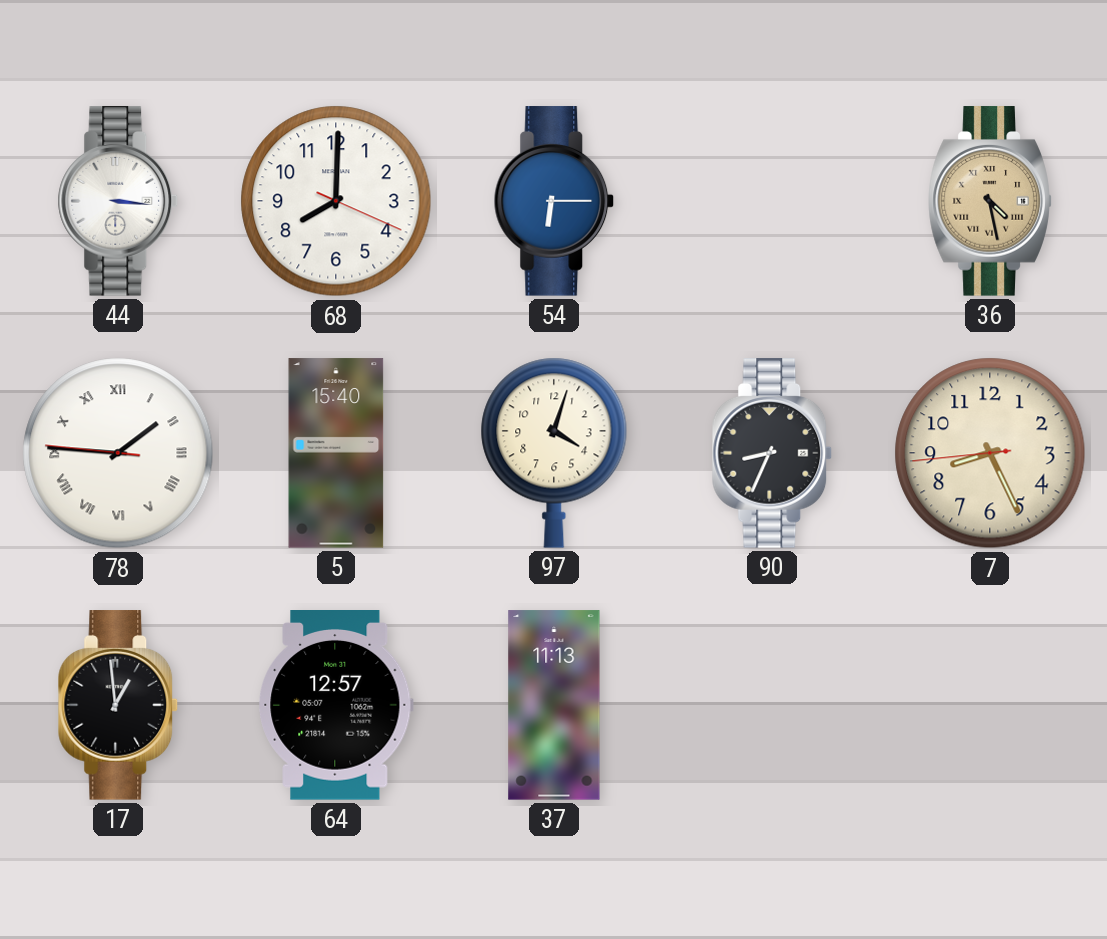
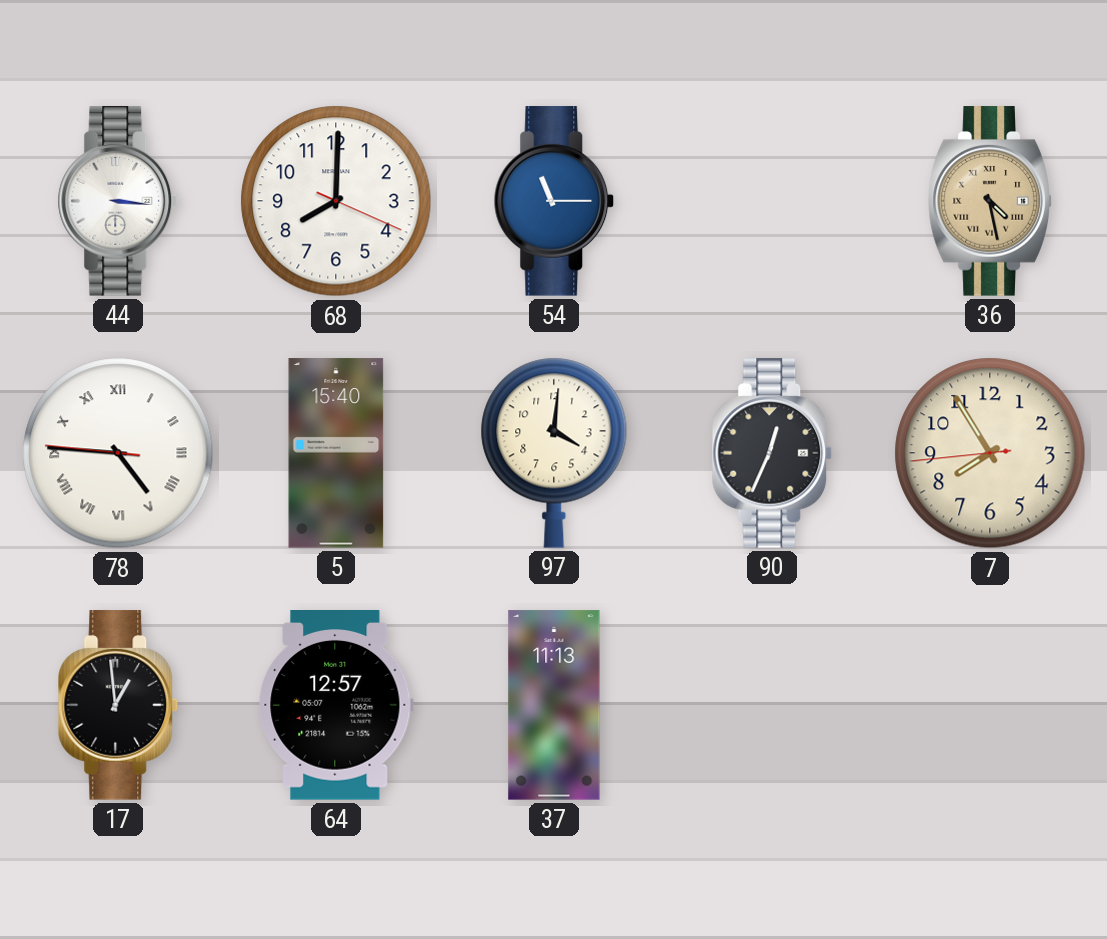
54: 6:15 -> 11:15 (554, 201)
78: 1:45 -> 4:45 (118, 453)
97: 4:03 -> 4:01 (554, 453)
90: 8:34 -> 12:34 (772, 453)
7: 8:25 -> 7:54 (990, 453)
